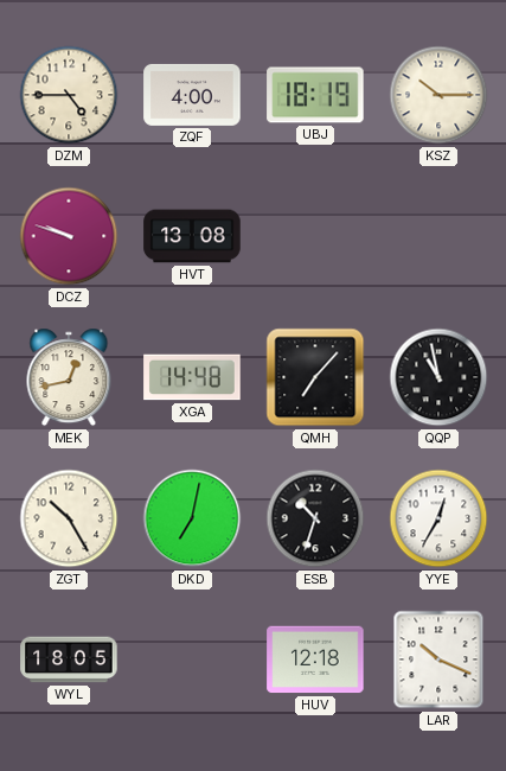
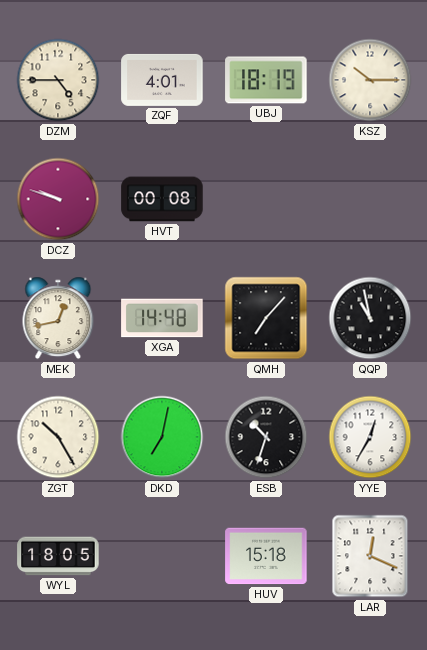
ZQF: 4:00 -> 4:01 (162, 80)
HVT: 13:08 -> 00:08 (162, 199)
HUV: 12:18 -> 15:18 (266, 556)
LAR: 10:19 -> 12:19 (370, 556)
